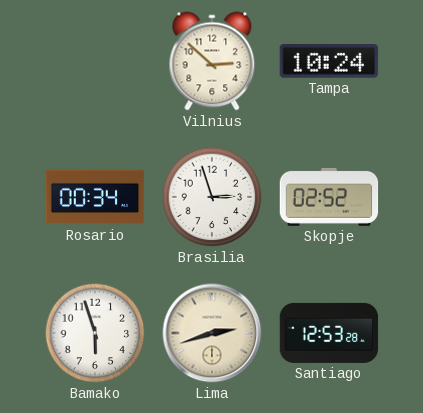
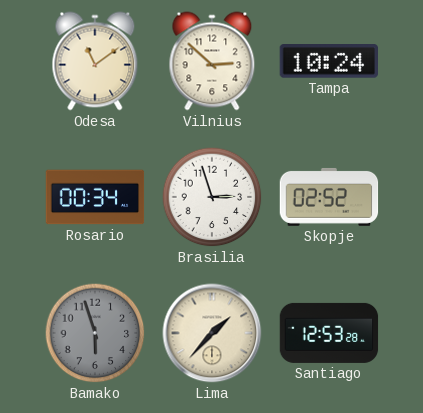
Odesa: none -> 11:09 (95, 61)
Bamako dial: white -> grey (95, 333)
Lima: 2:42 -> 1:37 (212, 333)
